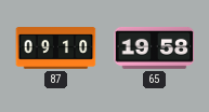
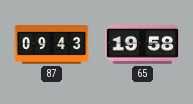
87: 09:10 -> 09:43 (52, 45)
